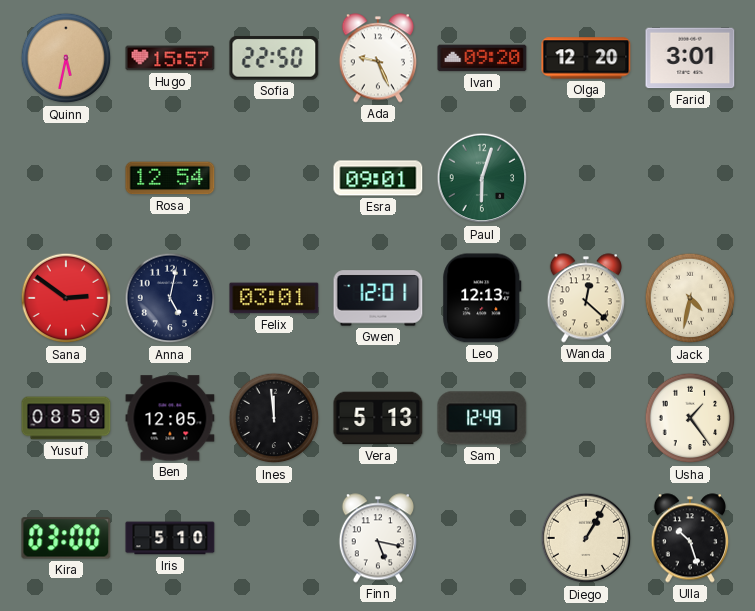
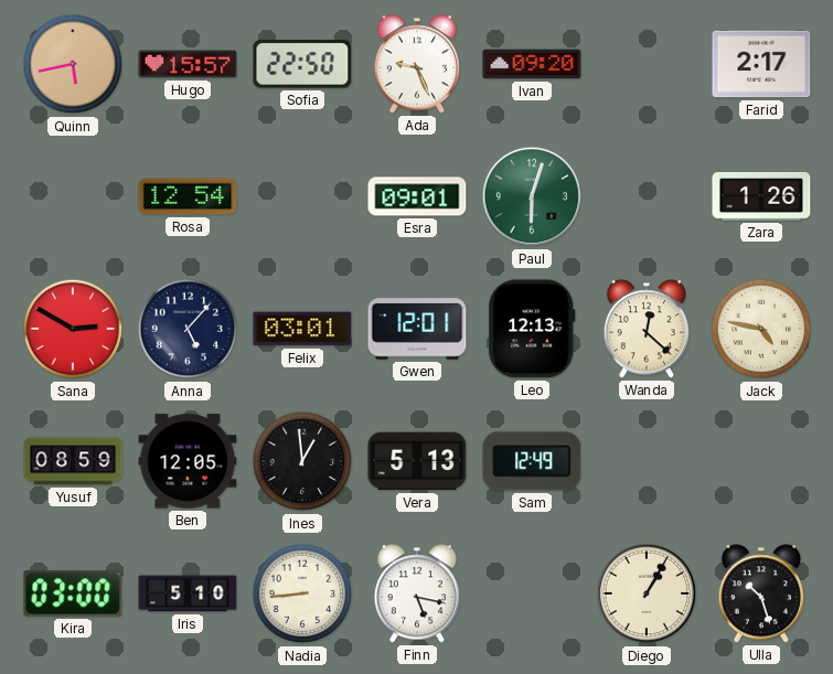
Quinn: 5:32 -> 5:43 (73, 64)
Olga: 12:20 -> none (586, 58)
Farid: 3:01 -> 2:17 (761, 64)
Zara: none -> 1:26 (761, 197)
Sana: 2:51 -> 2:50 (73, 329)
Anna: 5:02 -> 5:07 (188, 329)
Jack: 4:32 -> 4:47 (761, 329)
Ines: 11:59 -> 12:59 (302, 461)
Usha: 1:24 -> none (690, 418)
Nadia: none -> 8:44 (302, 593)
